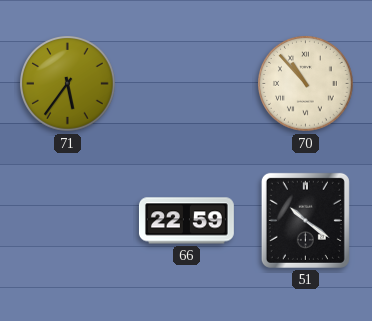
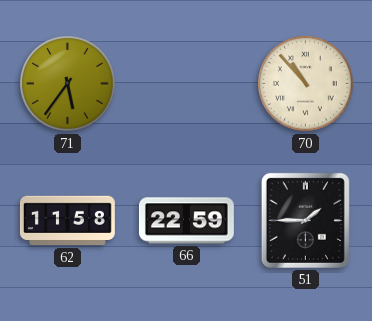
62: none -> 11:58 (67, 221)
51: 10:21 -> 1:45 (305, 220)
